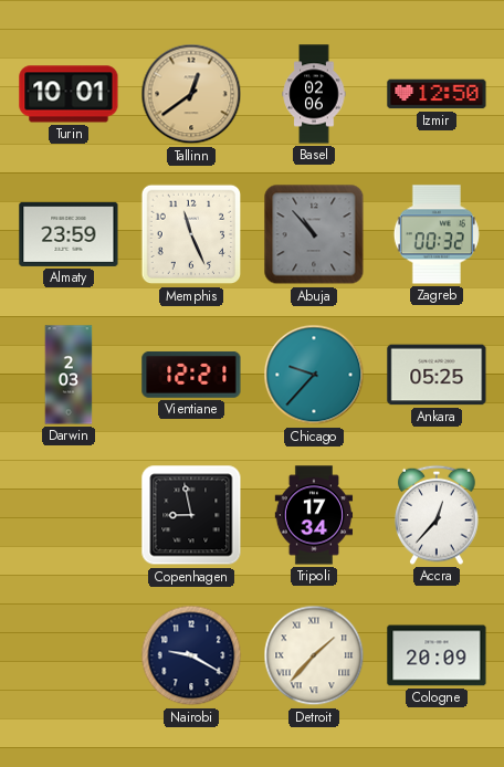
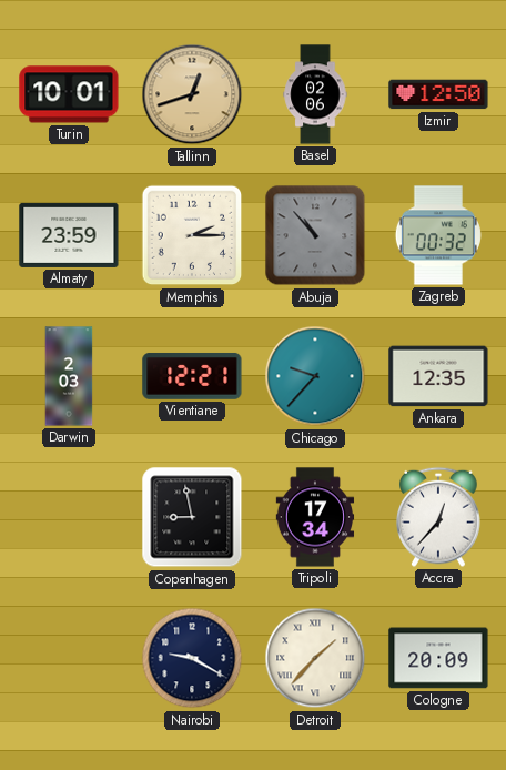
Tallinn: 12:39 -> 12:42 (192, 94)
Memphis: 11:26 -> 2:15 (192, 235)
Ankara: 05:25 -> 12:35 (438, 376)
